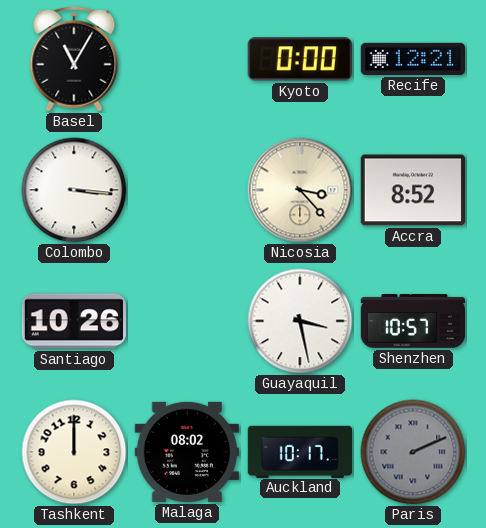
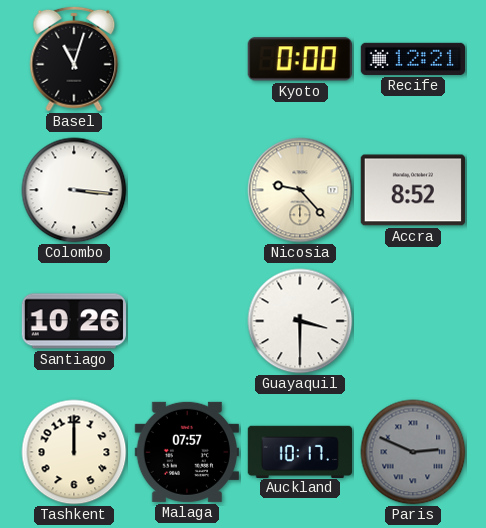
Basel: 11:05 -> 11:03 (74, 59)
Nicosia: 3:23 -> 9:23 (300, 190)
Guayaquil: 3:28 -> 3:30 (300, 321)
Shenzhen: 10:57 -> none (412, 322)
Malaga: 08:02 -> 07:57 (187, 452)
Paris: 2:11 -> 2:49 (413, 452)
